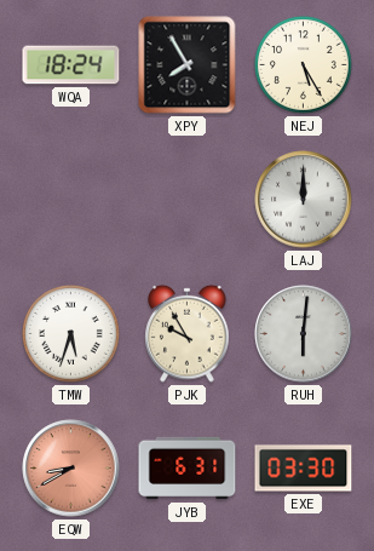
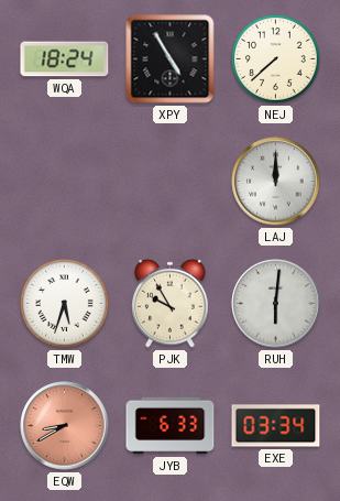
XPY: 7:55 -> 4:55 (171, 59)
NEJ: 5:25 -> 7:38 (276, 59)
JYB: 6:31 -> 6:33 (171, 426)
EXE: 03:30 -> 03:34 (276, 426)
